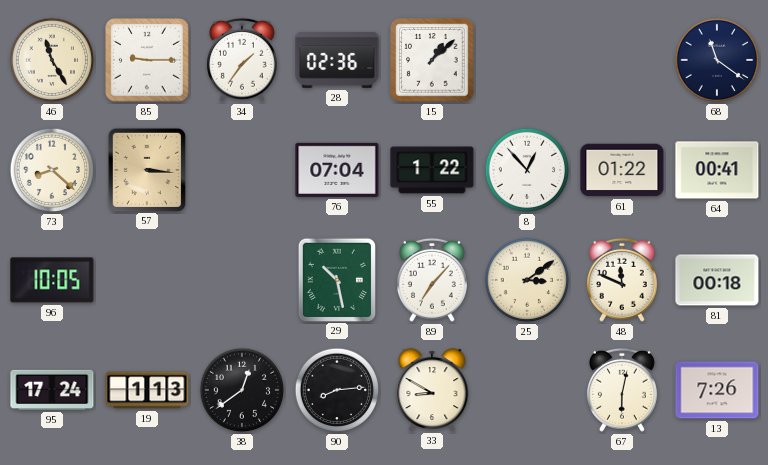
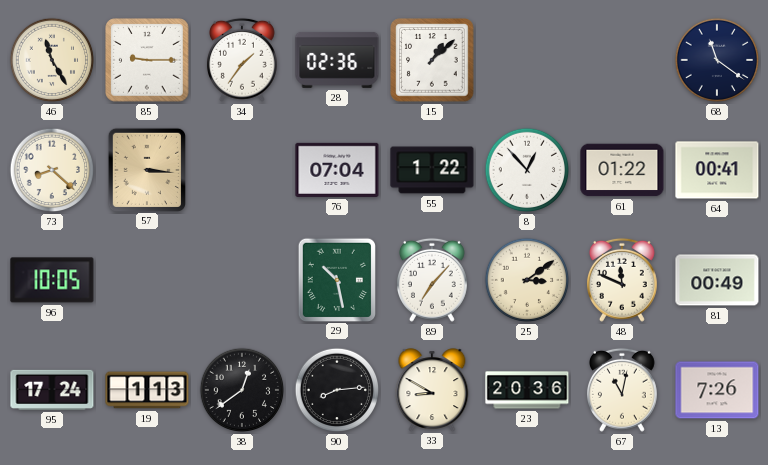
81: 00:18 -> 00:49 (717, 280)
23: none -> 20:36 (527, 390)
67: 6:02 -> 11:02 (622, 390)
